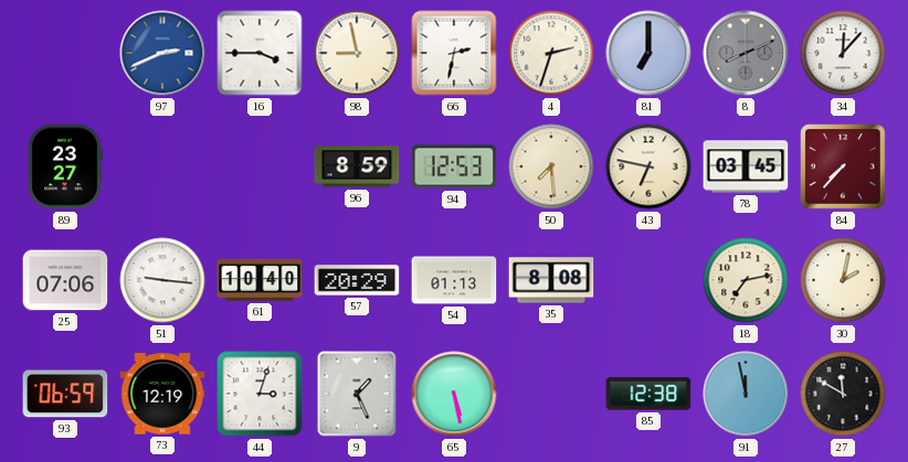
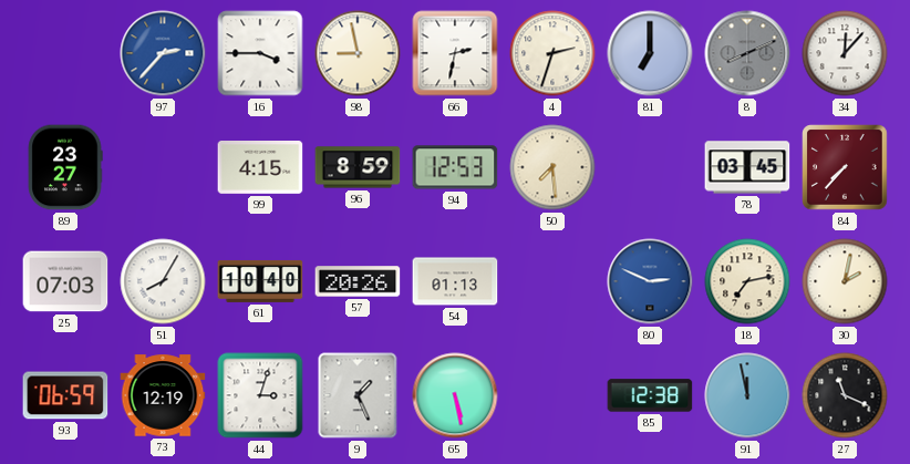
97: 2:41 -> 2:37 (163, 53)
99: none -> 4:15 (260, 168)
43: 6:47 -> none (648, 166)
25: 07:06 -> 07:03 (65, 281)
51: 9:16 -> 8:05 (163, 281)
57: 20:29 -> 20:26 (358, 281)
35: 8:08 -> none (551, 280)
80: none -> 2:49 (650, 281)
27: 11:50 -> 11:19 (845, 395)
